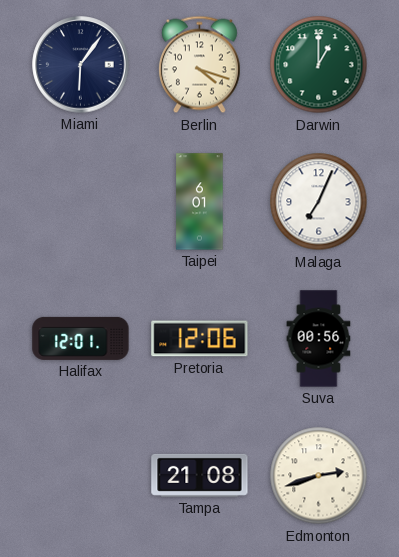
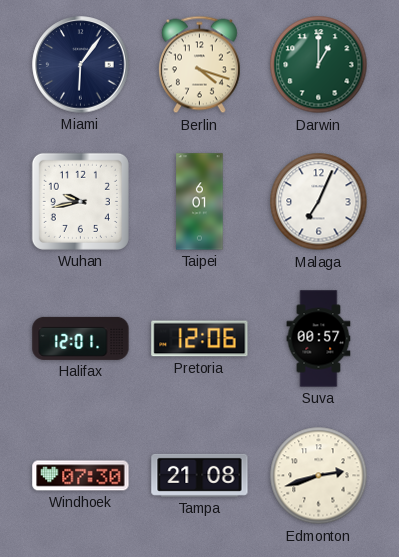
Wuhan: none -> 9:43 (80, 201)
Suva: 00:56 -> 00:57 (319, 339)
Windhoek: none -> 07:30 (81, 476)
